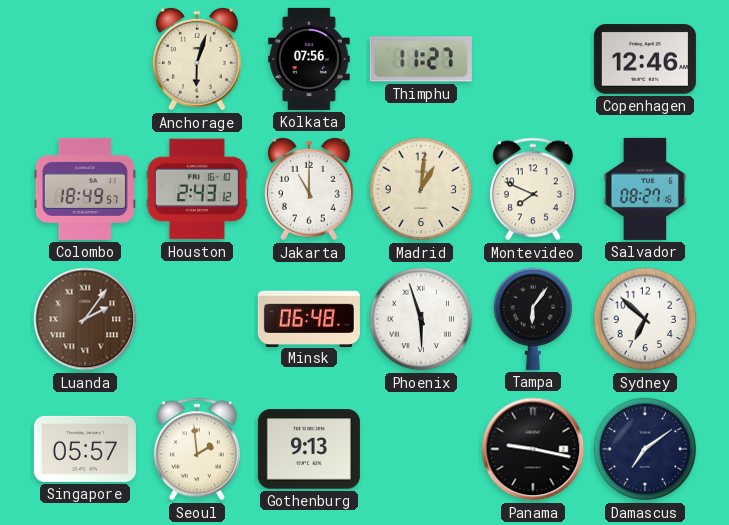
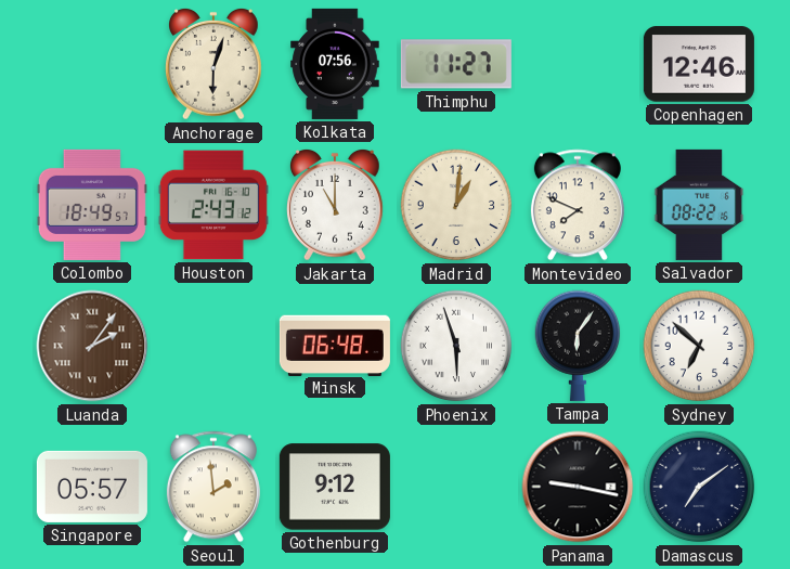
Salvador: 08:27 -> 08:22 (699, 205)
Gothenburg: 9:13 -> 9:12 (335, 487)
